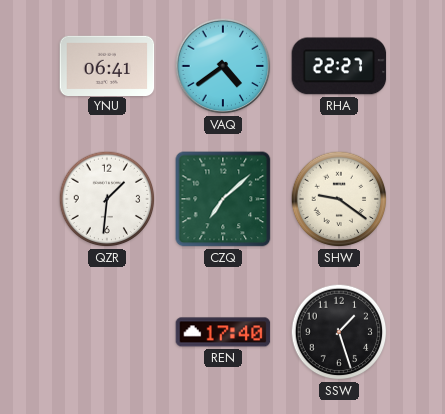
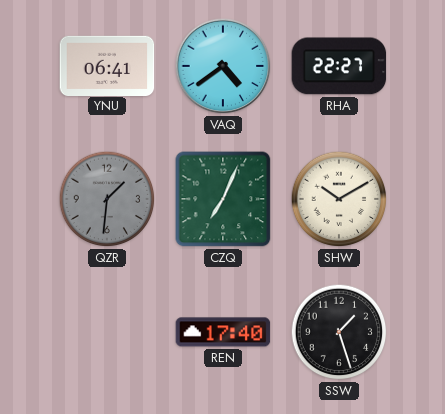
QZR dial: white -> grey (107, 199)
CZQ: 7:08 -> 7:04 (223, 199)
SHW: 9:21 -> 10:10 (339, 199)
